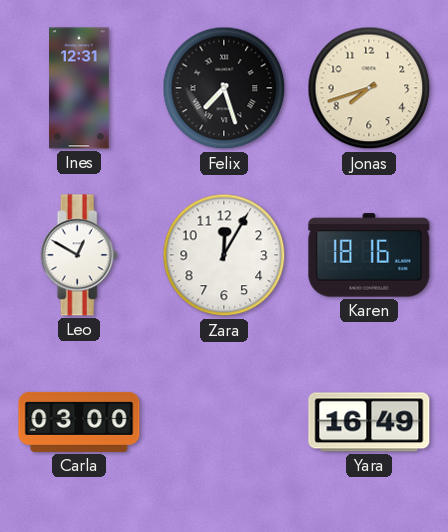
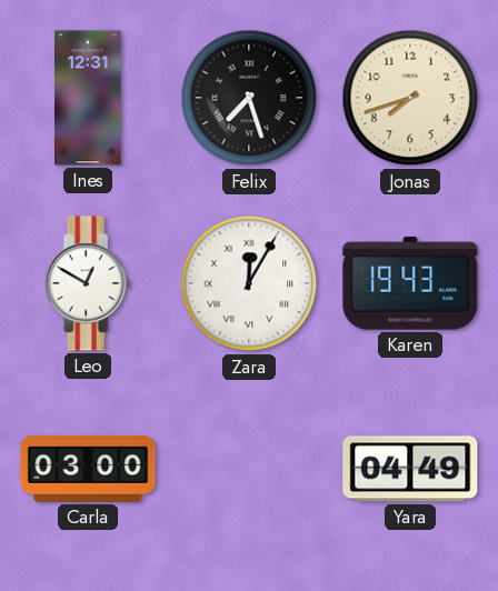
Zara numerals: Arabic -> Roman (249, 283)
Karen: 18:16 -> 19:43 (410, 283)
Yara: 16:49 -> 04:49 (410, 469)
